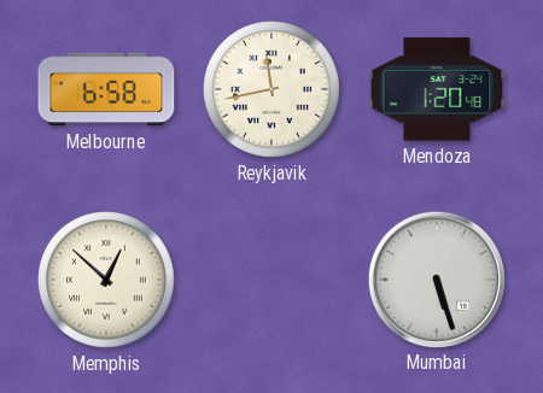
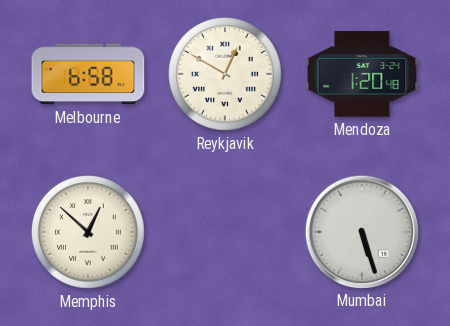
Reykjavik: 11:43 -> 12:50 (225, 74)
